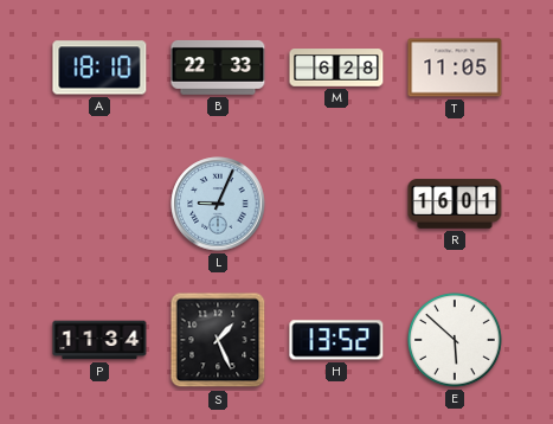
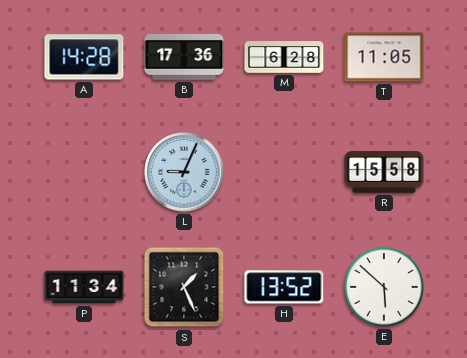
A: 18:10 -> 14:28 (84, 57)
B: 22:33 -> 17:36 (184, 57)
R: 16:01 -> 15:58 (384, 172)
